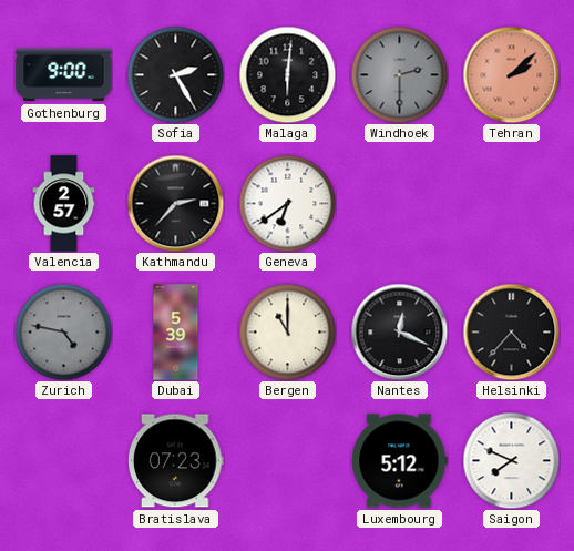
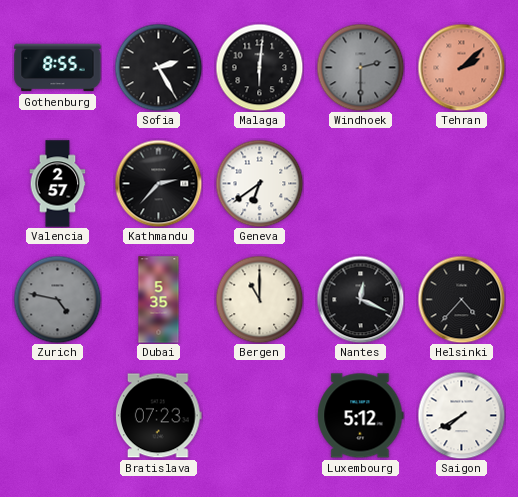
Gothenburg: 9:00 -> 8:55 (58, 68)
Dubai: 5:39 -> 5:35 (159, 300)
Saigon: 7:49 -> 7:40 (461, 415)
